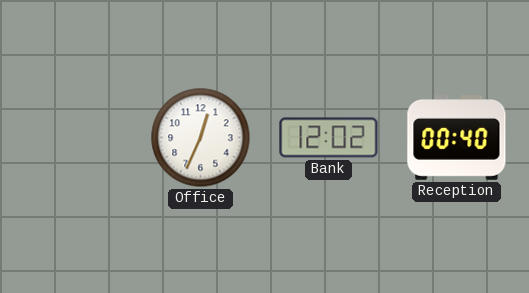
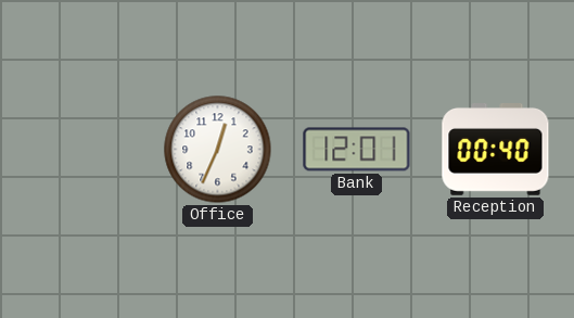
Bank: 12:02 -> 12:01 (357, 150)
